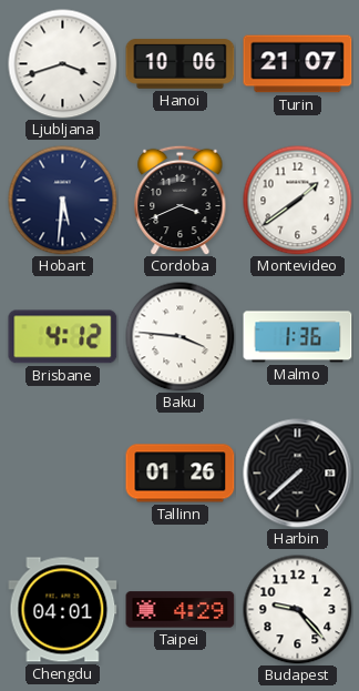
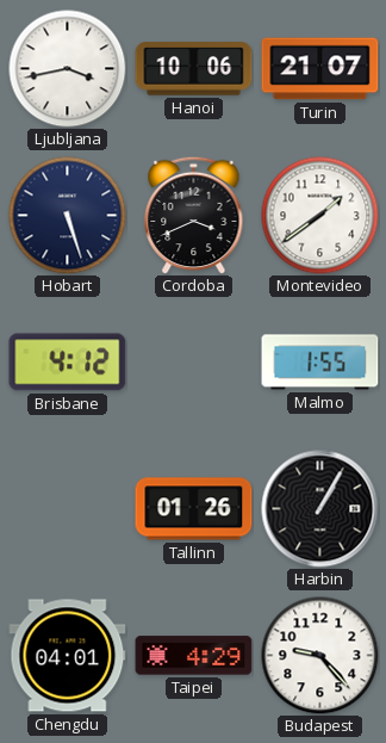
Ljubljana: 3:42 -> 3:43 (68, 69)
Hobart: 5:31 -> 5:27 (68, 216)
Baku: 3:46 -> none (181, 337)
Malmo: 1:36 -> 1:55 (320, 363)
Harbin: 7:38 -> 1:05 (320, 509)
